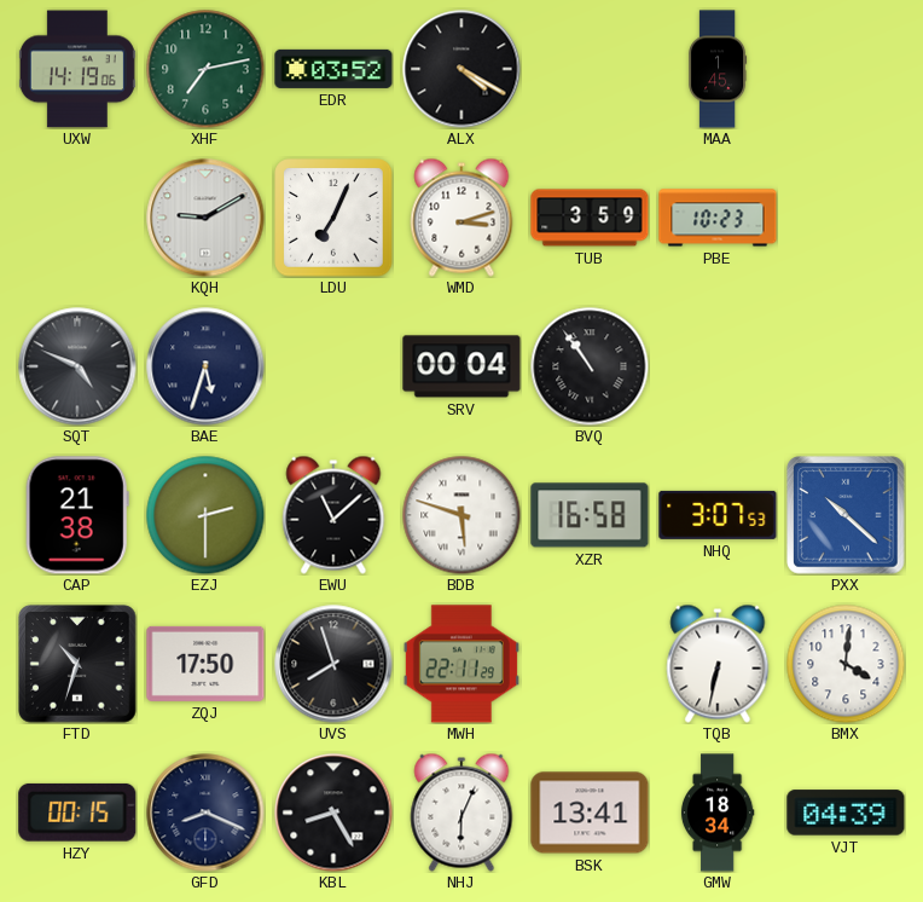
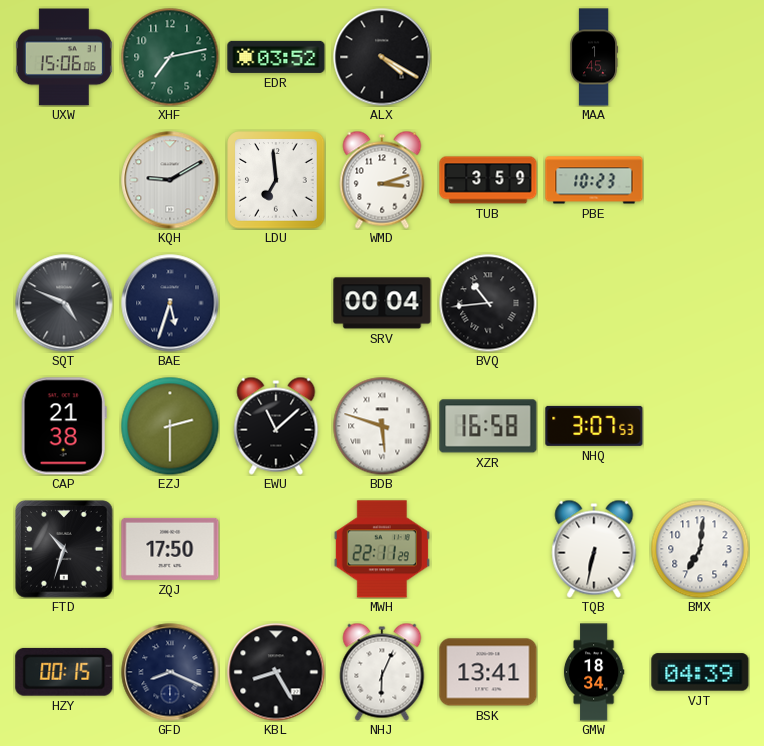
UXW: 14:19 -> 15:06 (64, 57)
LDU: 7:04 -> 6:59 (276, 180)
BVQ: 10:54 -> 10:44 (488, 303)
PXX: 10:22 -> none (846, 515)
UVS: 7:57 -> none (333, 664)
BMX: 4:01 -> 7:01 (700, 549)
